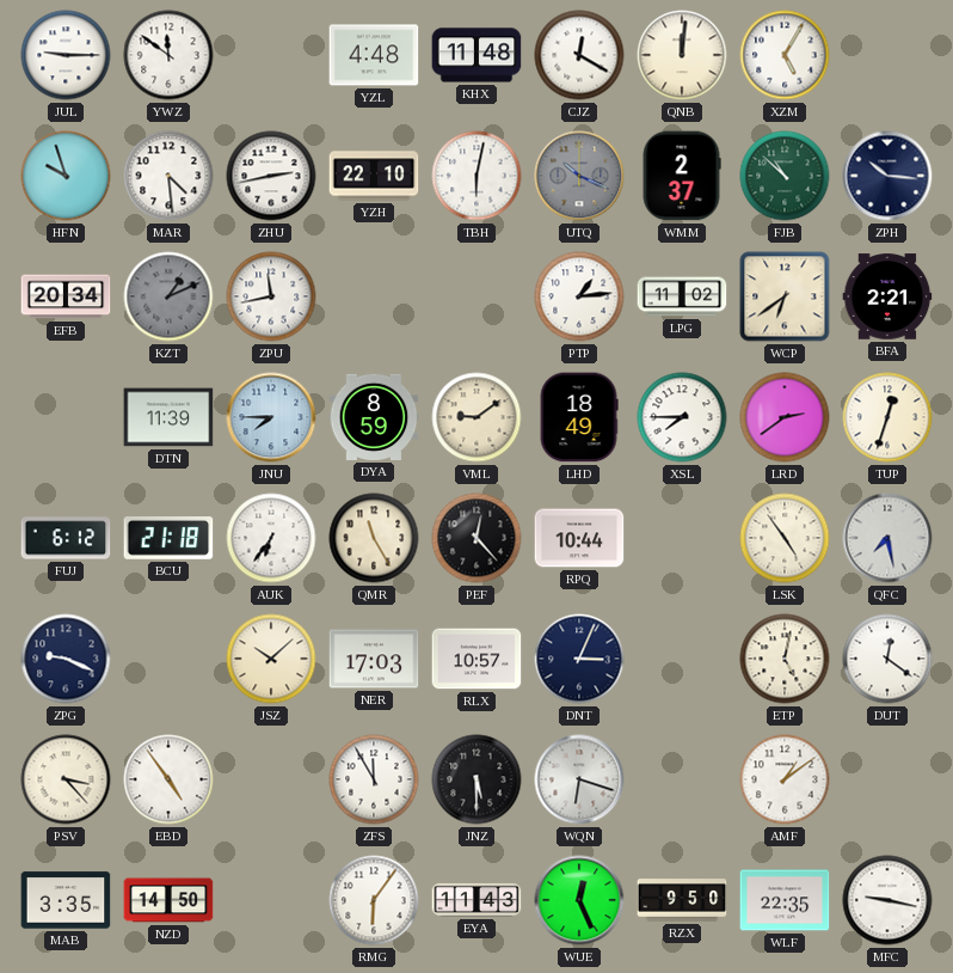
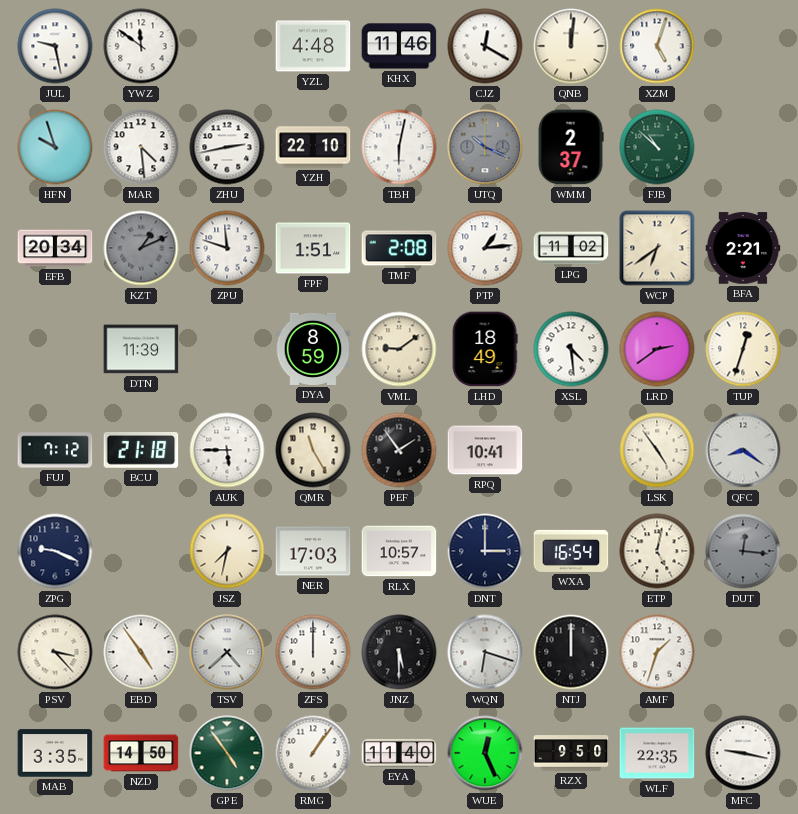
JUL: 9:15 -> 9:28 (55, 46)
KHX: 11:48 -> 11:46 (399, 46)
XZM: 5:05 -> 5:03 (657, 46)
ZPH: 10:16 -> none (887, 176)
ZPU: 11:43 -> 11:48 (227, 248)
FPF: none -> 1:51 (313, 248)
TMF: none -> 2:08 (399, 248)
JNU: 7:45 -> none (271, 417)
XSL: 7:45 -> 4:29 (571, 349)
FUJ: 6:12 -> 7:12 (55, 450)
AUK: 6:36 -> 5:45 (227, 450)
PEF: 12:23 -> 1:54 (399, 450)
RPQ: 10:44 -> 10:41 (485, 450)
QFC: 7:28 -> 8:21 (743, 450)
JSZ: 10:08 -> 7:32 (227, 551)
DNT: 3:04 -> 3:00 (485, 551)
WXA: none -> 16:54 (571, 551)
DUT: 12:21 -> 12:16 (743, 551)
DUT dial: white -> grey (743, 551)
TSV: none -> 4:38 (227, 652)
ZFS: 11:55 -> 12:00 (313, 652)
NTJ: none -> 12:00 (571, 652)
AMF: 1:09 -> 1:33 (657, 652)
GPE: none -> 4:54 (227, 753)
RMG: 6:06 -> 1:06 (313, 753)
EYA: 11:43 -> 11:40 (399, 753)
